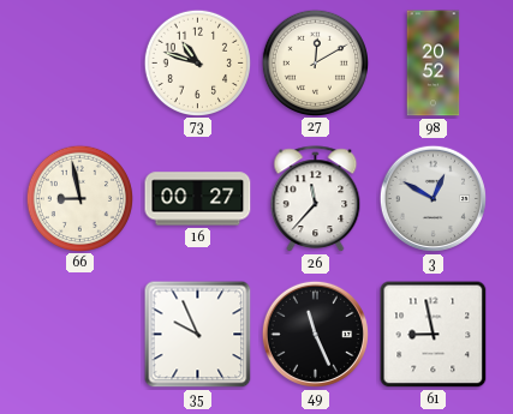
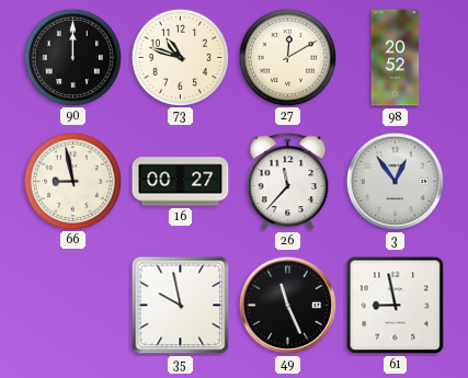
90: none -> 12:00 (72, 57)
3: 12:50 -> 12:54 (395, 181)
35: 9:56 -> 9:58 (181, 306)
